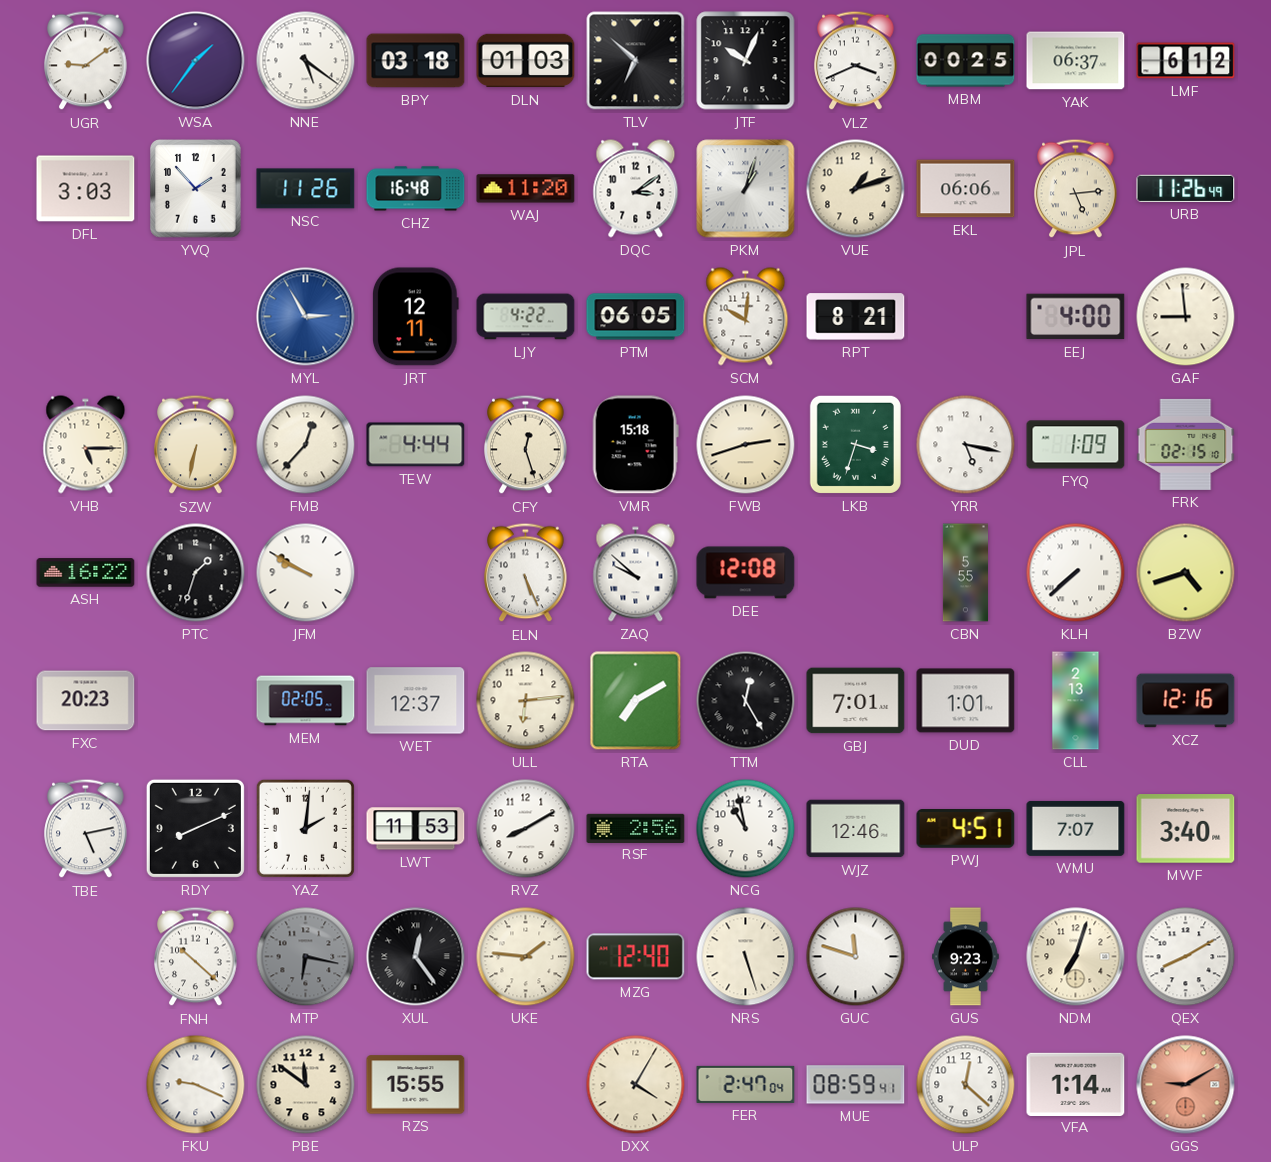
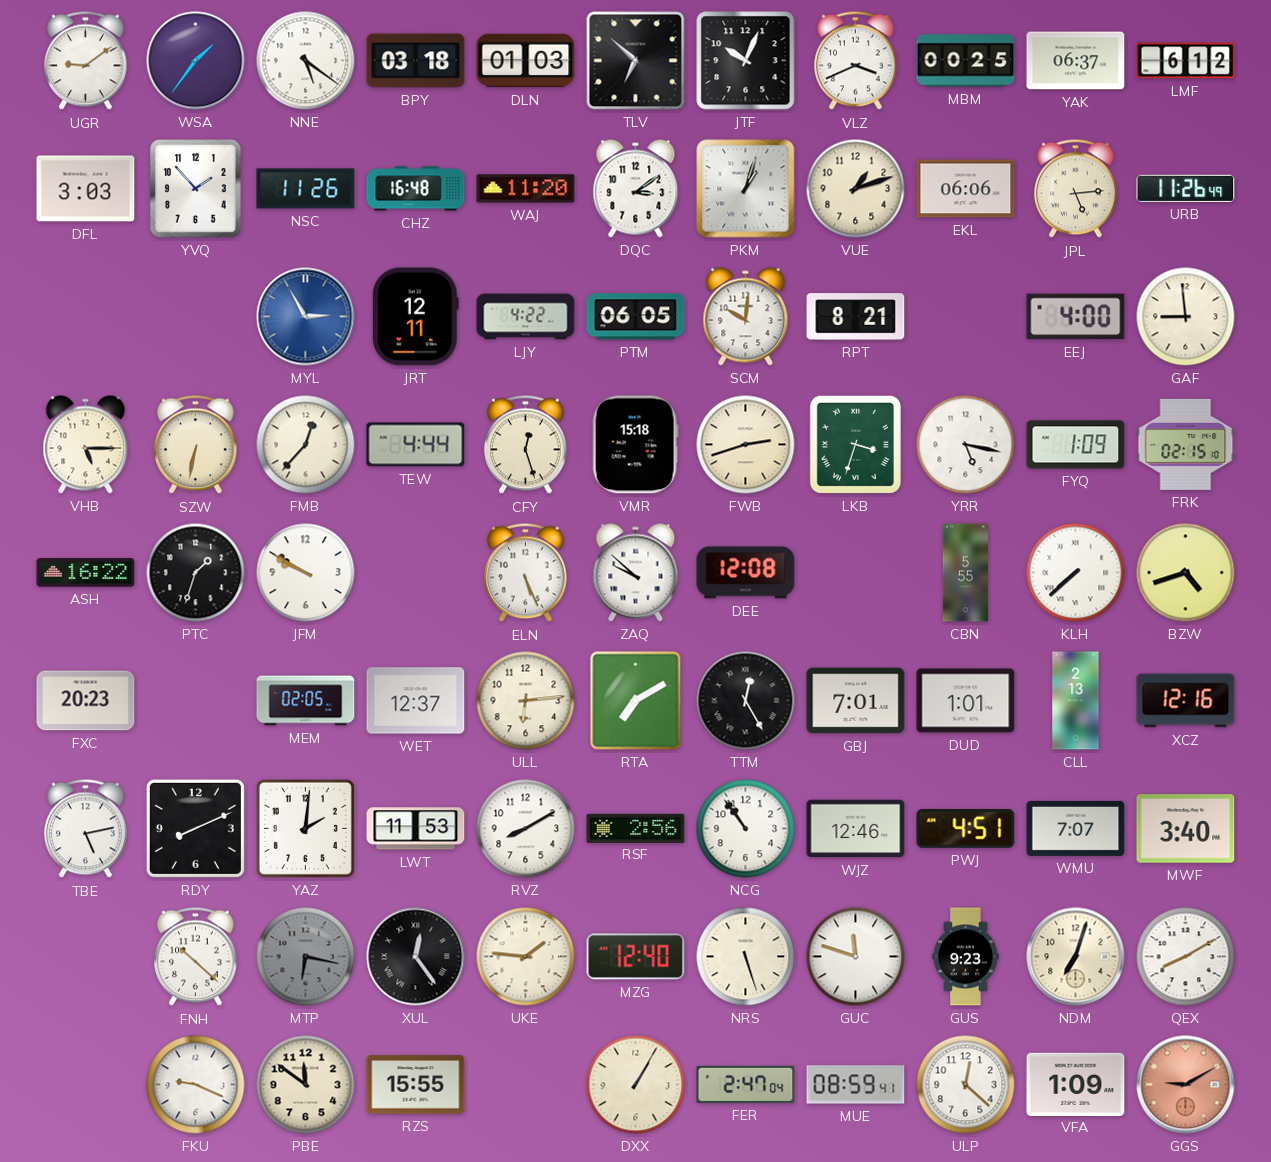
NCG: 10:58 -> 10:54 (746, 829)
DXX: 4:05 -> 1:05 (636, 1085)
VFA: 1:14 -> 1:09 (1076, 1084)
